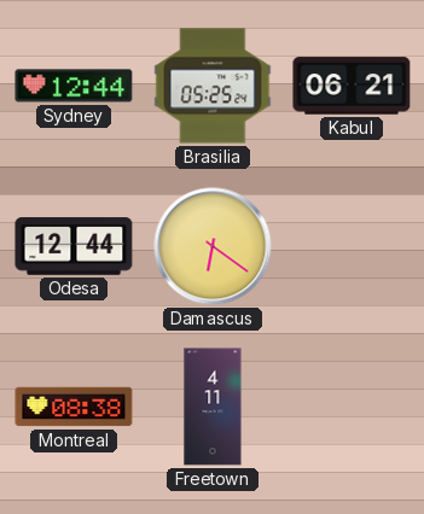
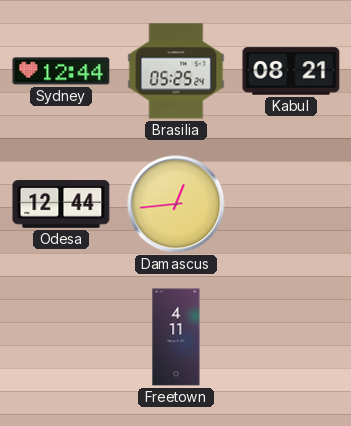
Kabul: 06:21 -> 08:21 (291, 71)
Damascus: 6:21 -> 12:44 (176, 204)
Montreal: 08:38 -> none (74, 407)
